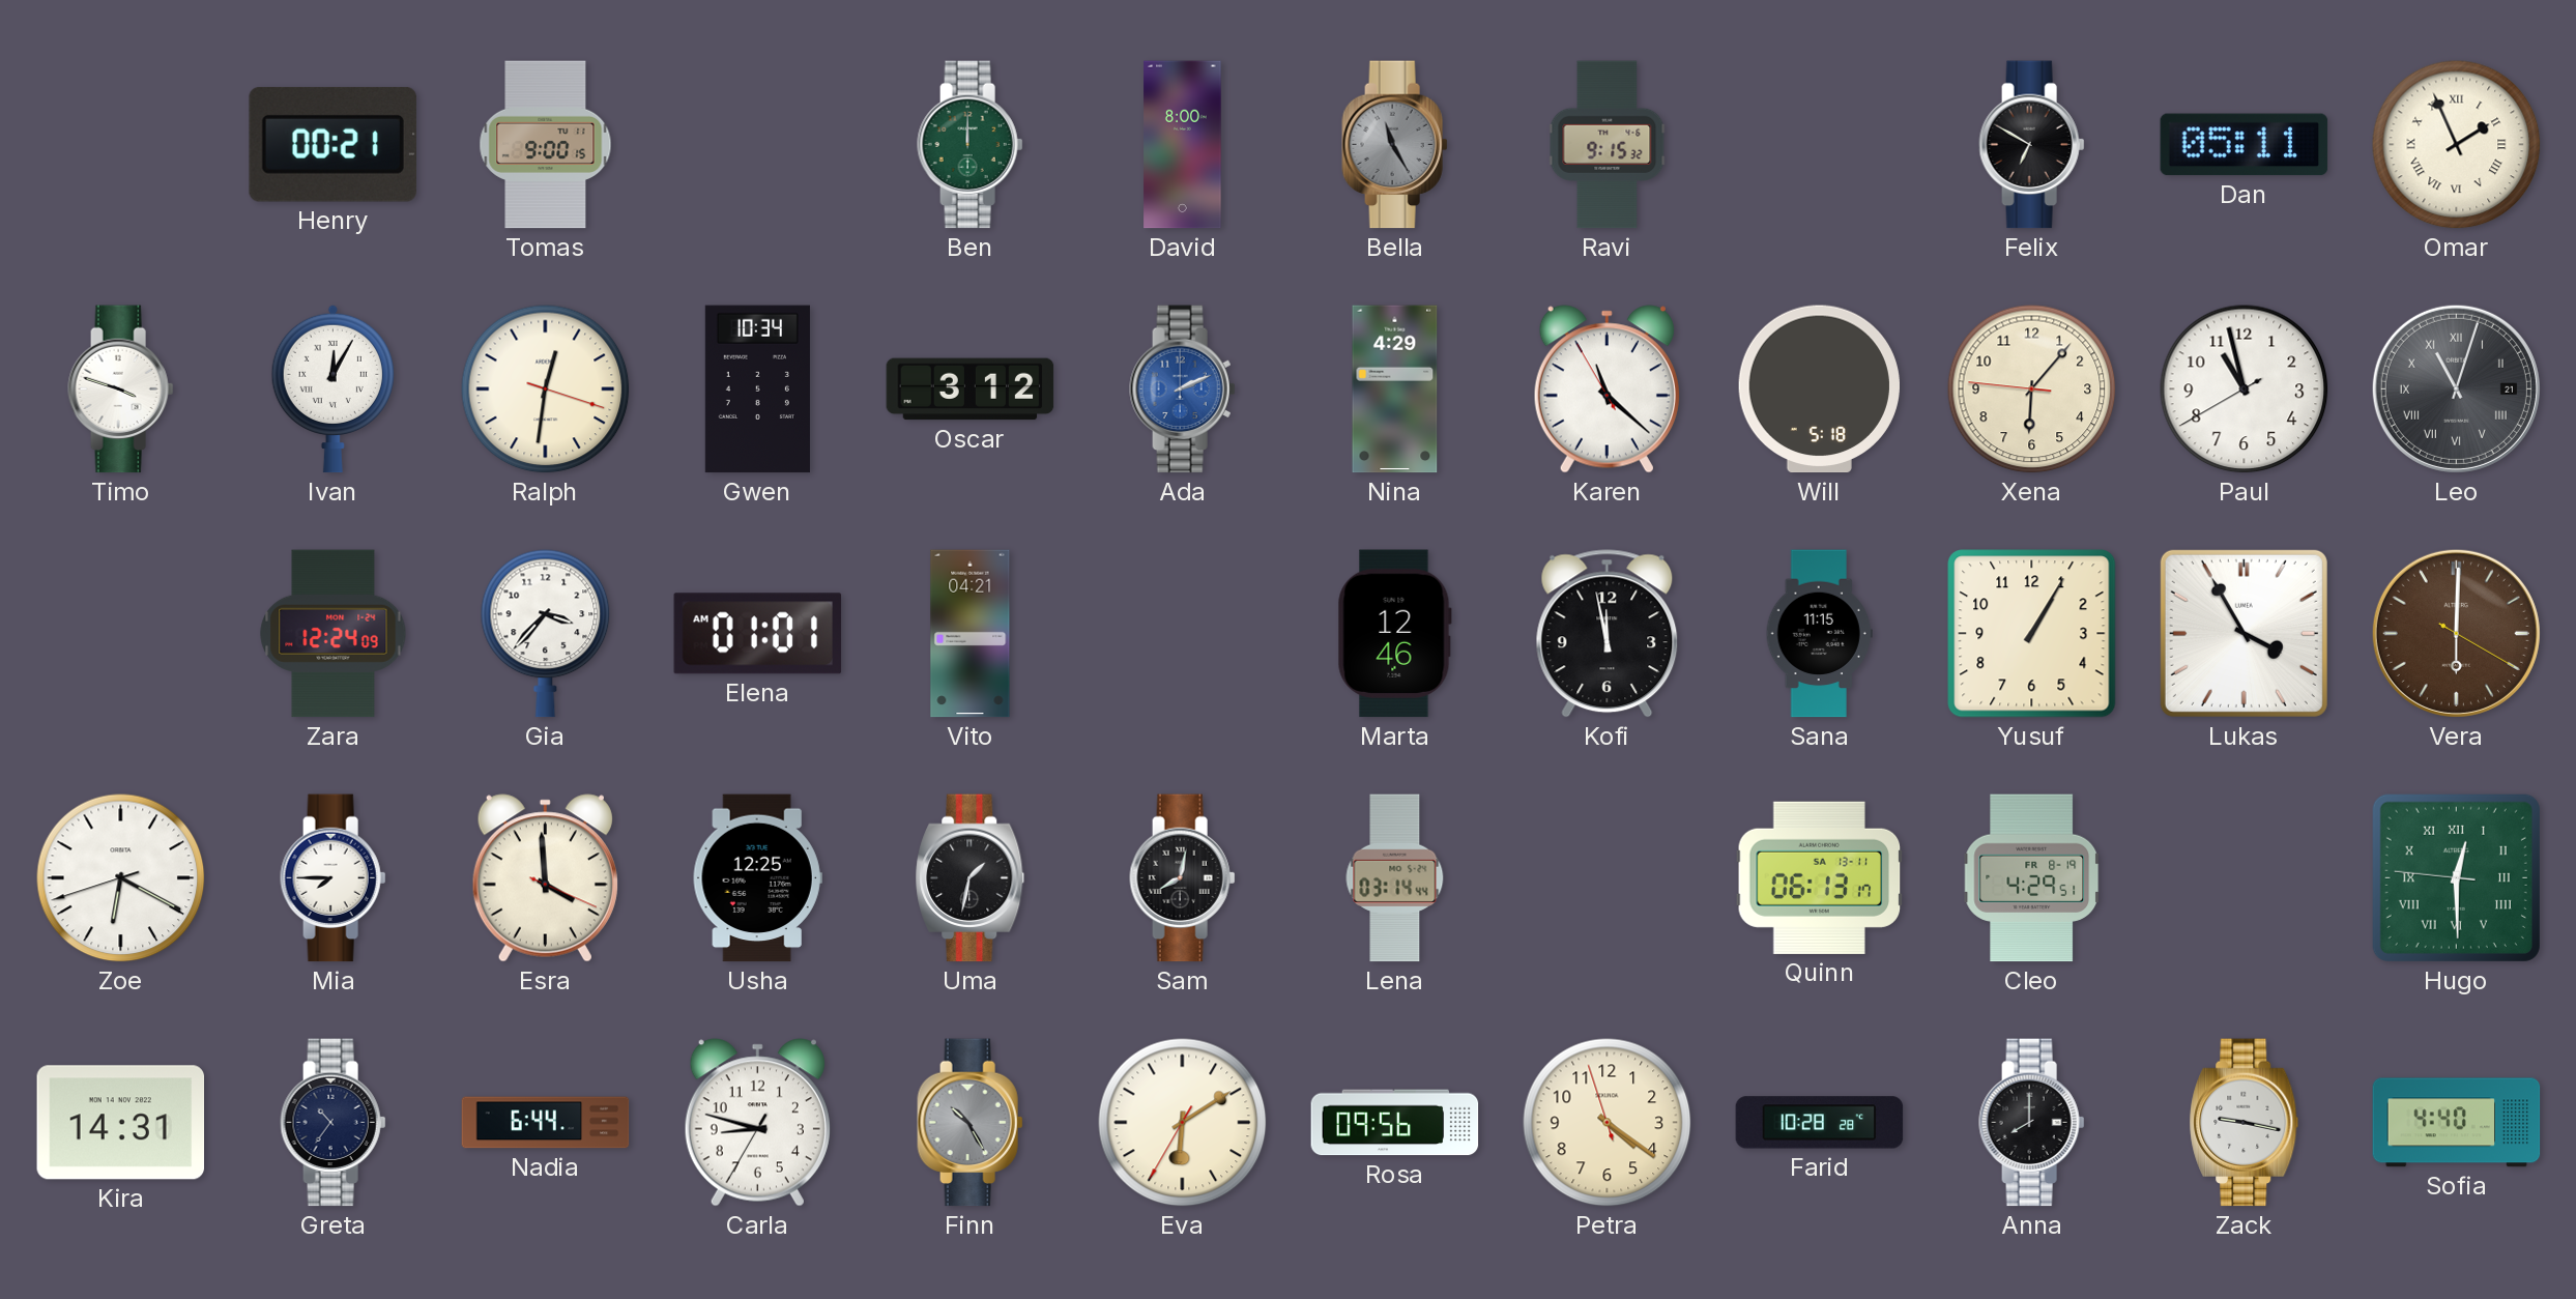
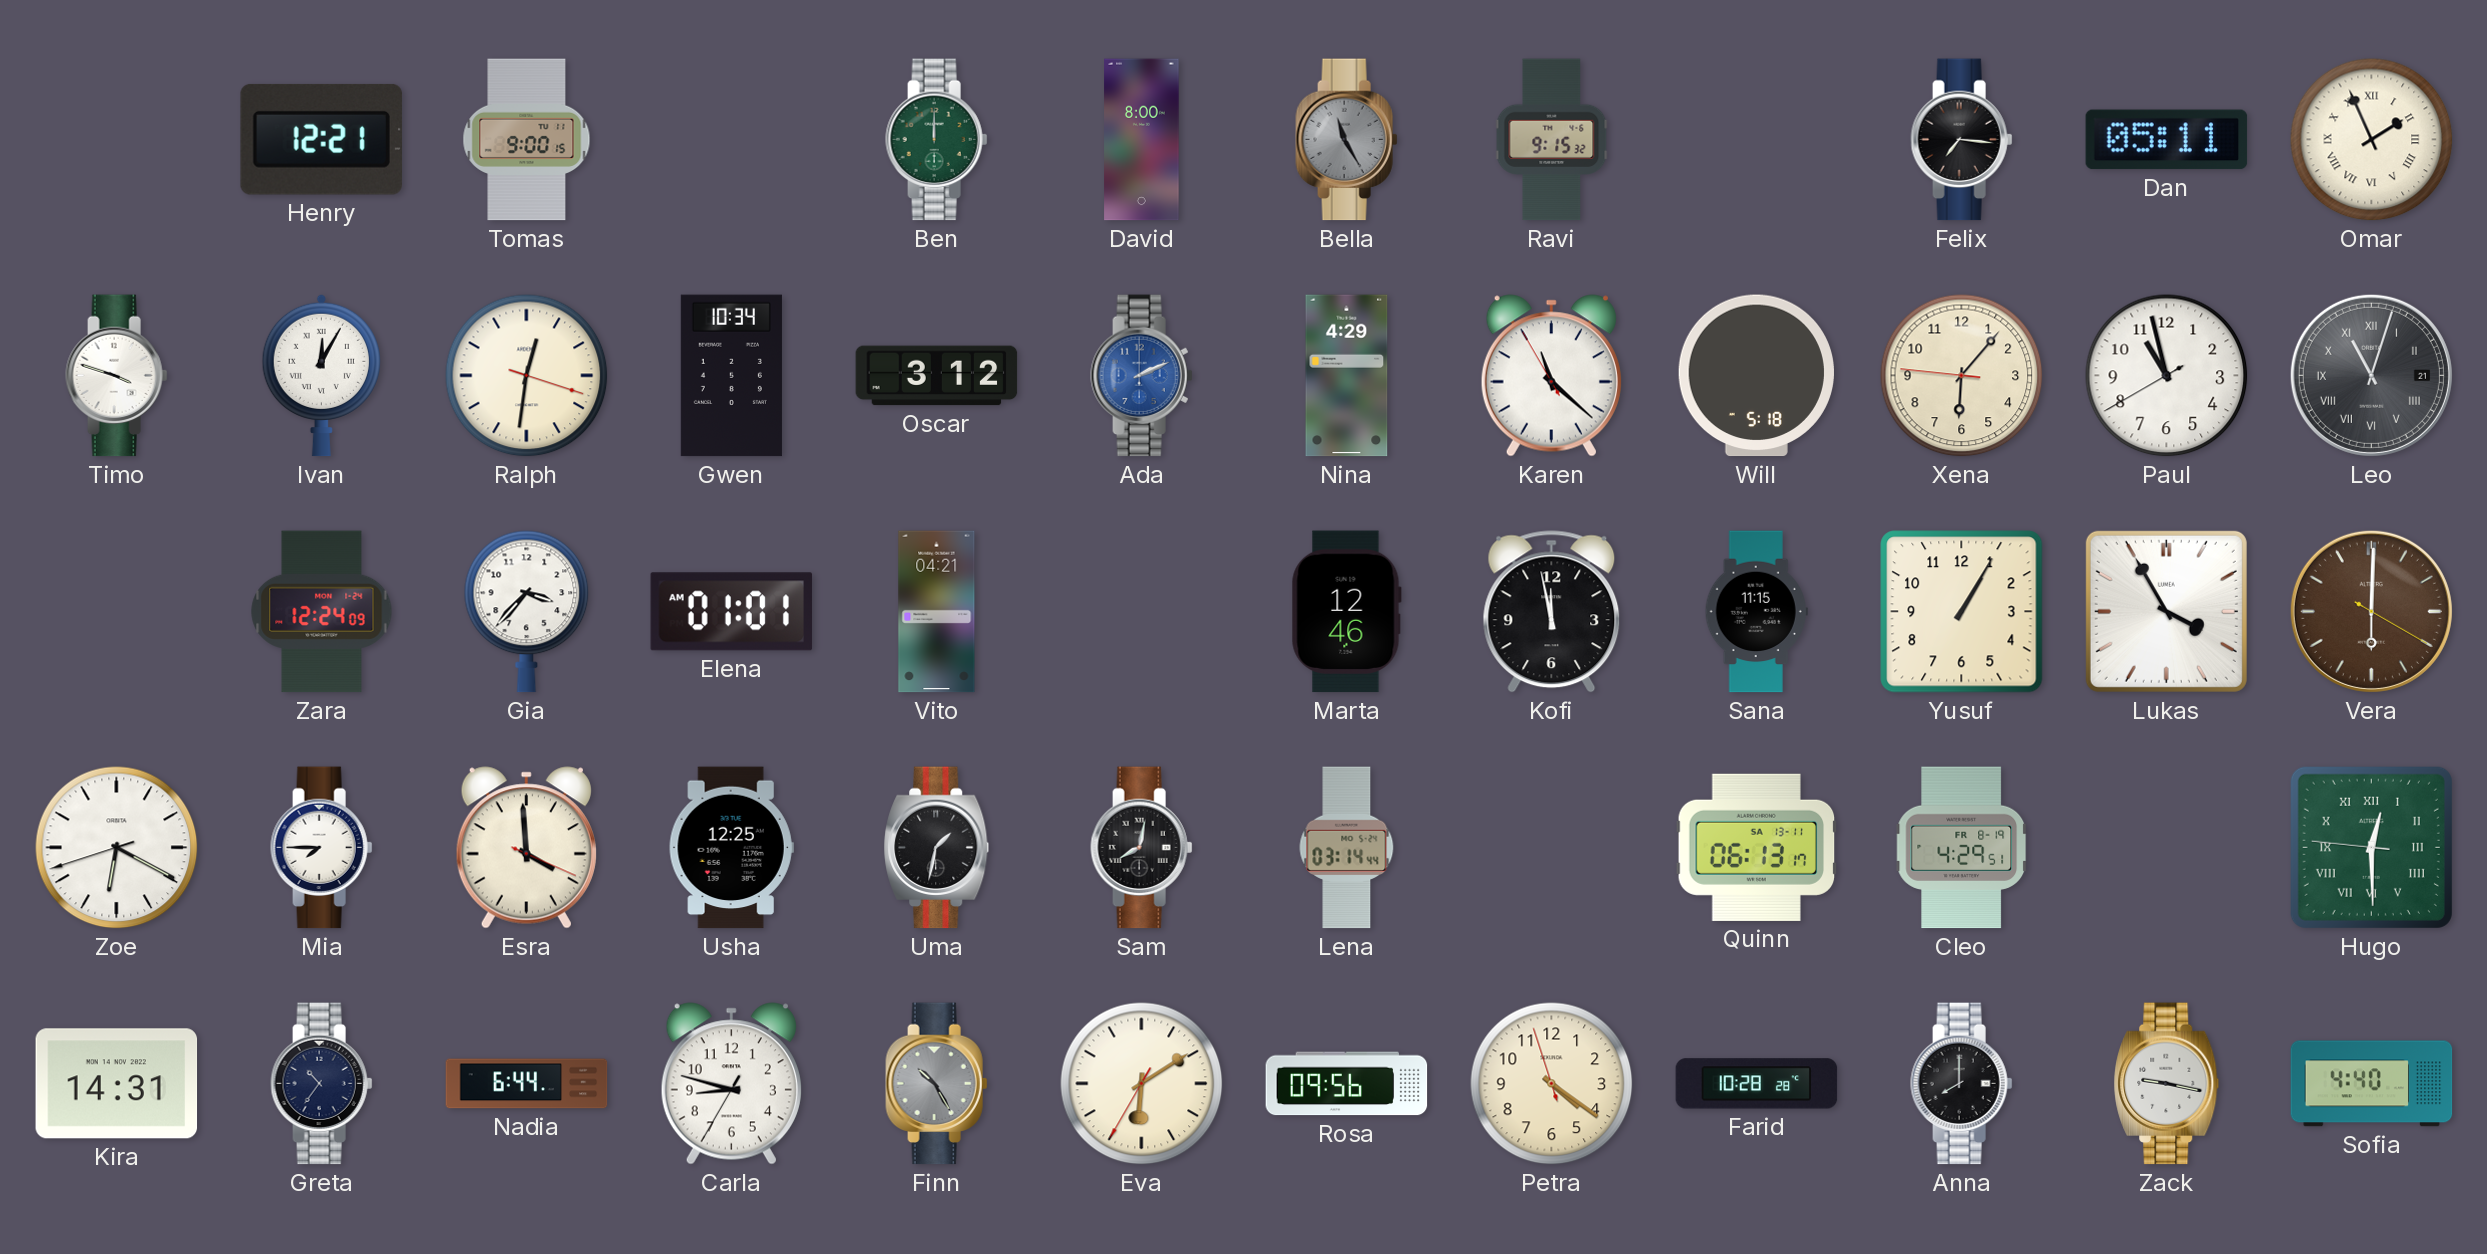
Henry: 00:21 -> 12:21 (321, 139)
Felix: 6:50 -> 7:16 (1962, 140)
